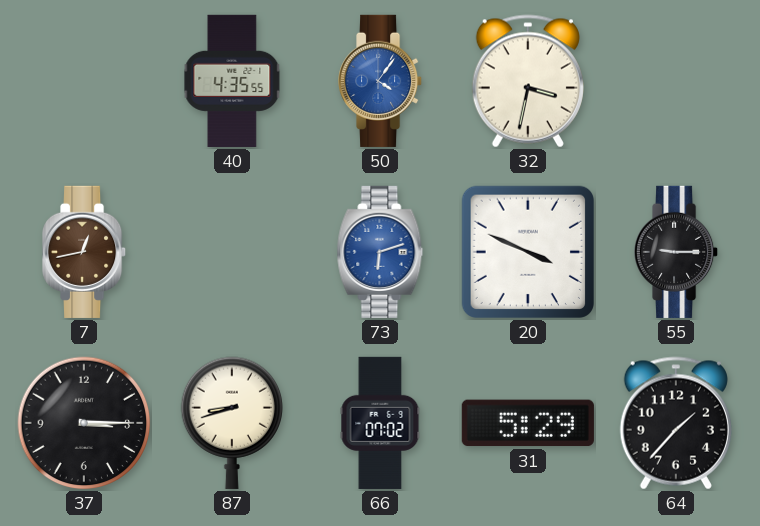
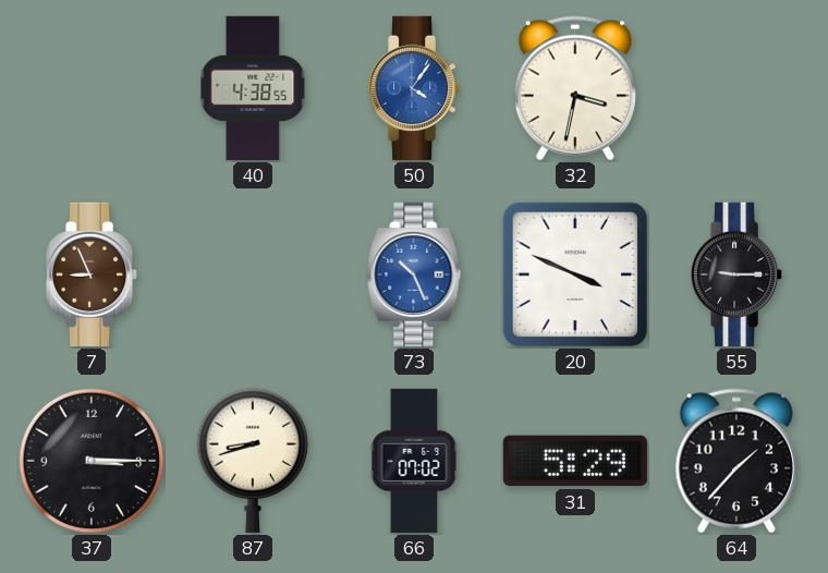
40: 4:35 -> 4:38 (253, 88)
7: 12:43 -> 8:56 (93, 275)
73: 6:12 -> 10:26 (414, 275)
